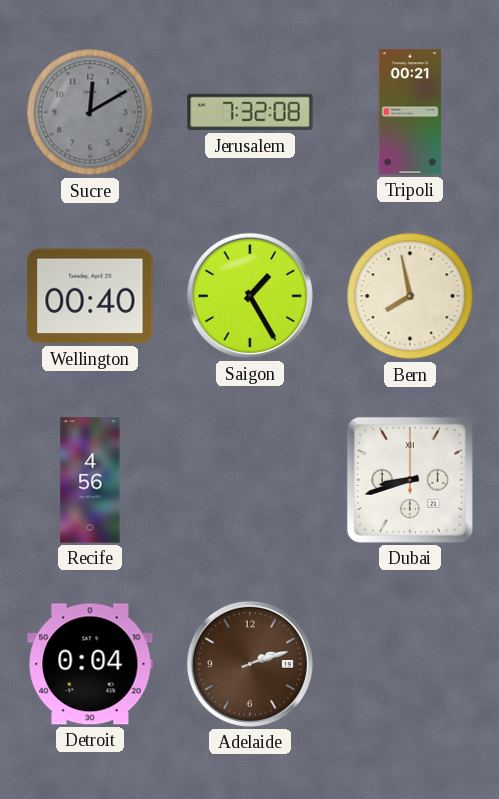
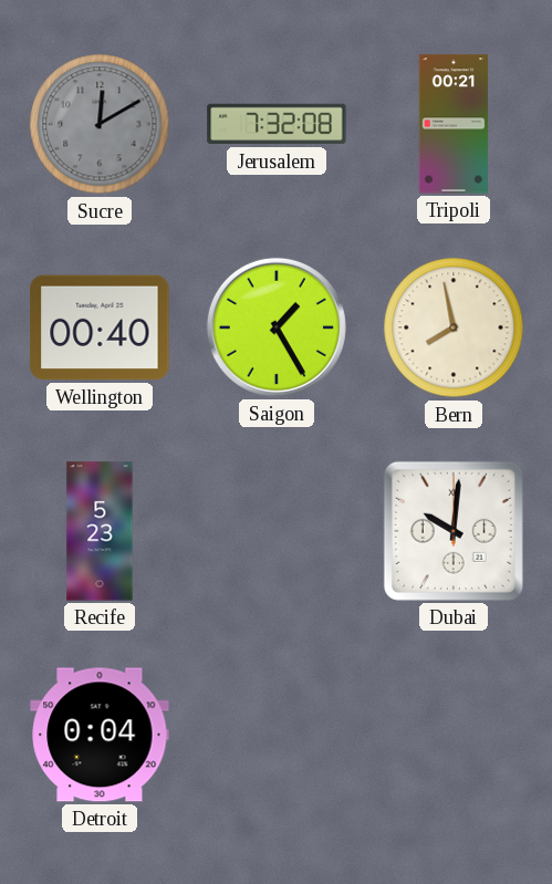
Recife: 4:56 -> 5:23 (100, 531)
Dubai: 8:42 -> 10:01 (454, 531)
Adelaide: 2:12 -> none (250, 664)
